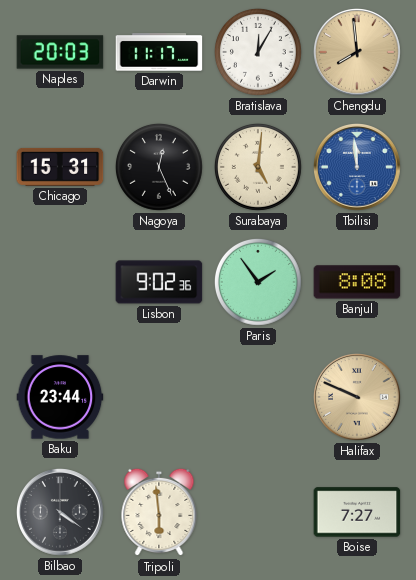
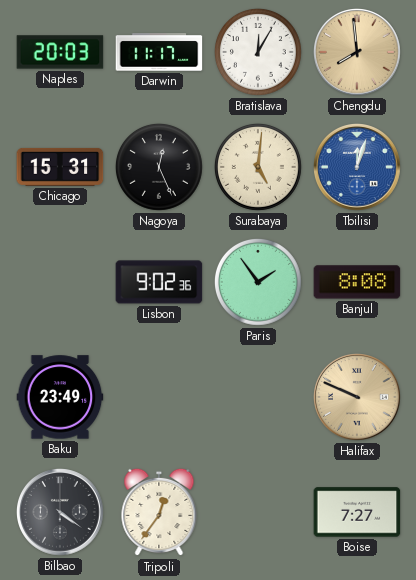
Tbilisi: 11:59 -> 12:03 (358, 168)
Baku: 23:44 -> 23:49 (60, 397)
Tripoli: 5:59 -> 12:36 (159, 512)
